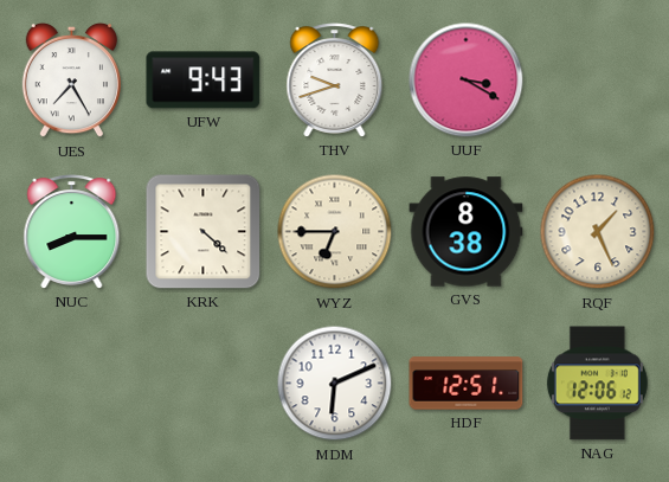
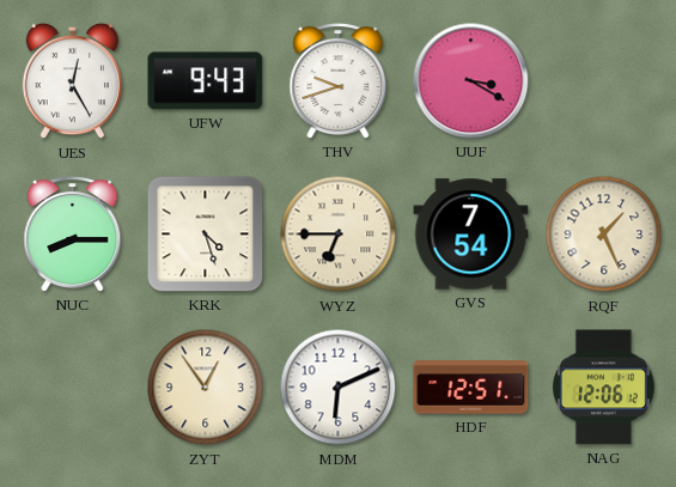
UES: 7:25 -> 12:25 (72, 81)
KRK: 4:22 -> 4:27 (206, 235)
GVS: 8:38 -> 7:54 (471, 235)
ZYT: none -> 12:54 (206, 388)
